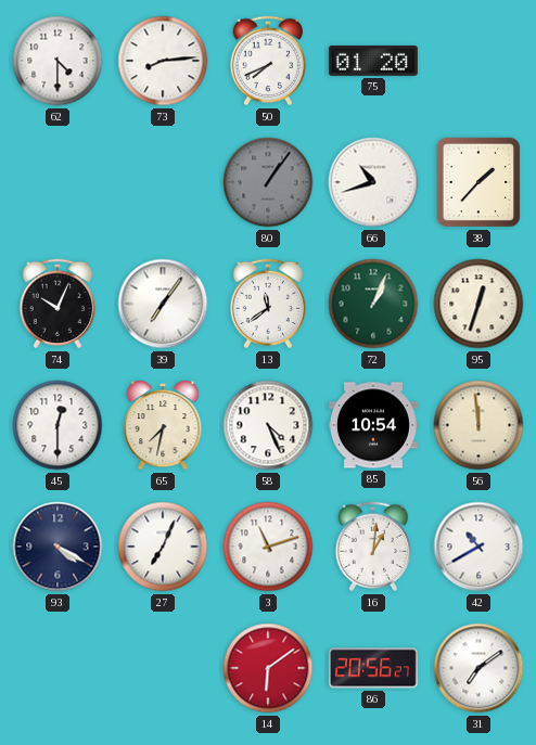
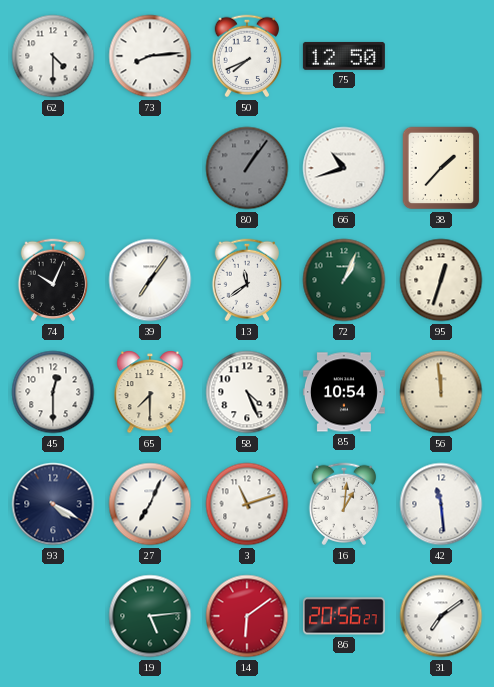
75: 01:20 -> 12:50 (344, 56)
65: 7:32 -> 7:30 (150, 392)
42: 10:40 -> 11:29 (441, 504)
19: none -> 5:14 (150, 616)
